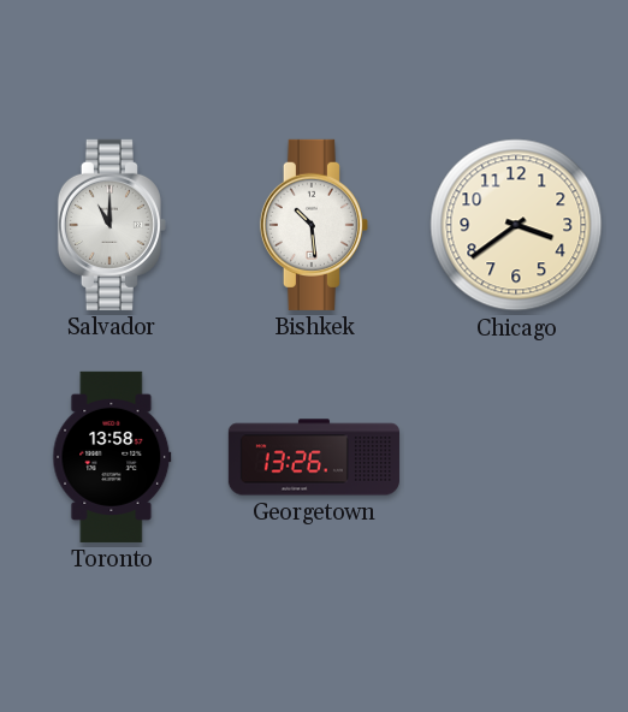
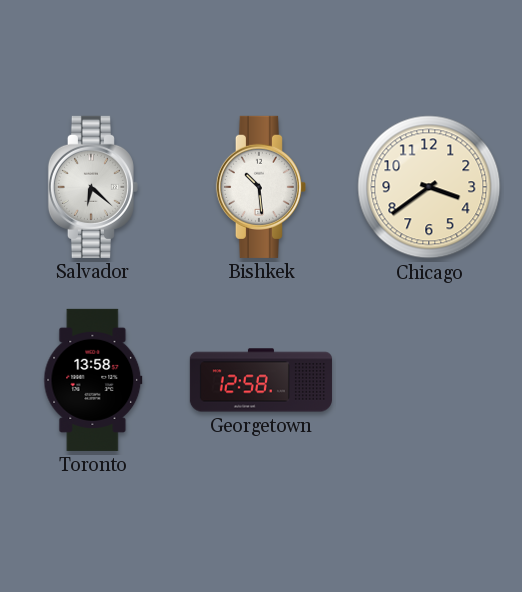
Salvador: 11:00 -> 6:22 (93, 187)
Georgetown: 13:26 -> 12:58 (261, 380)
